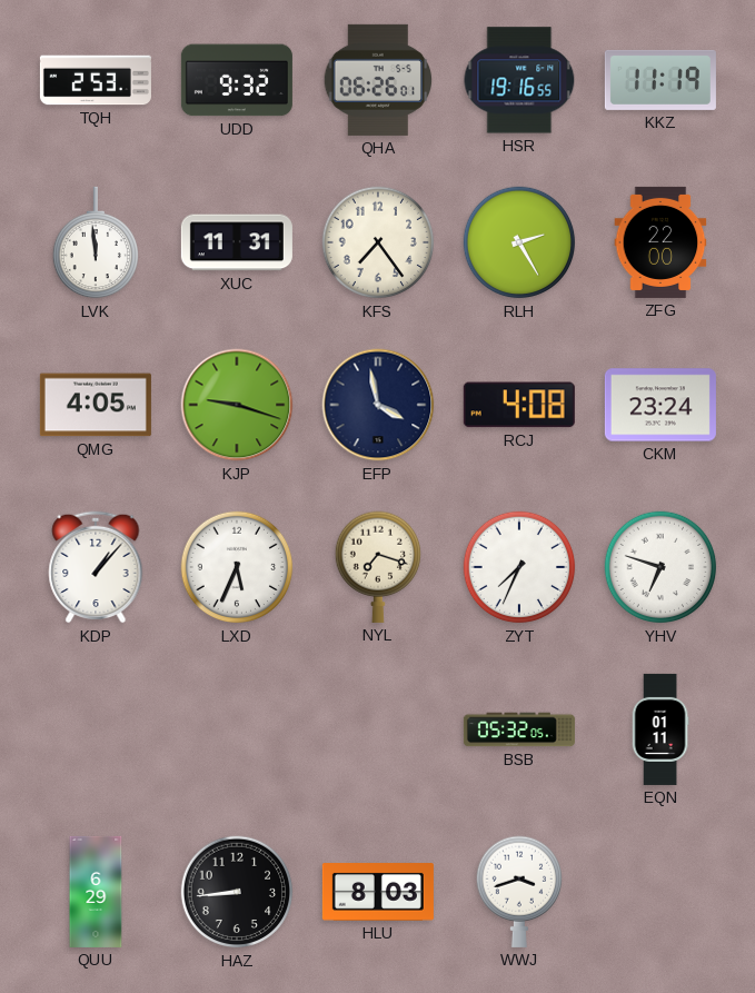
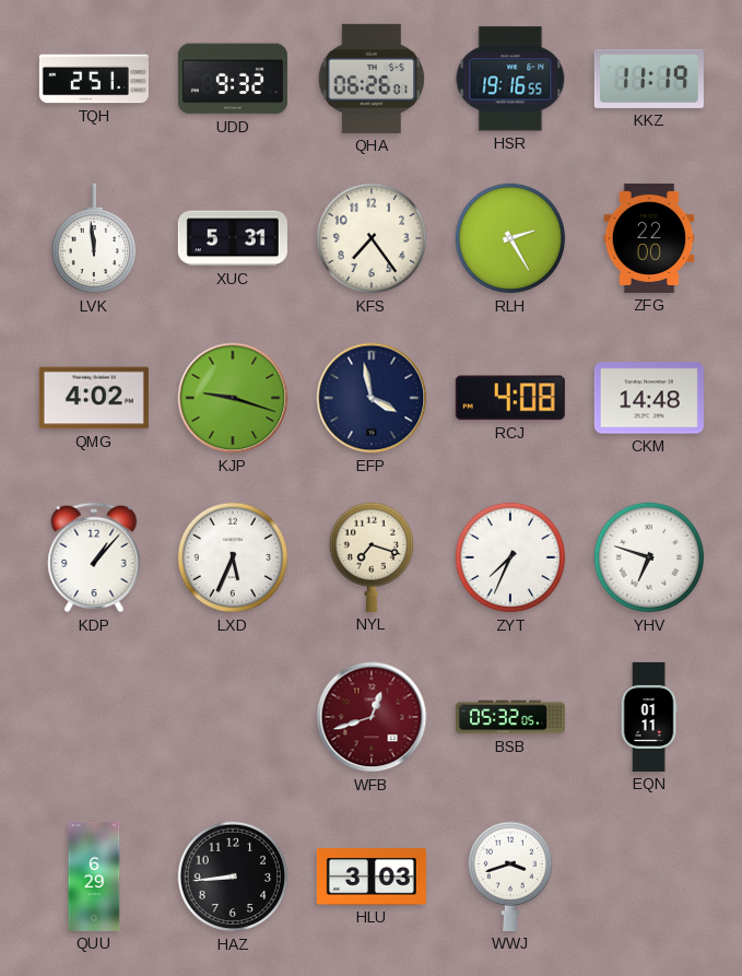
TQH: 2:53 -> 2:51 (94, 79)
XUC: 11:31 -> 5:31 (233, 238)
QMG: 4:05 -> 4:02 (94, 398)
CKM: 23:24 -> 14:48 (649, 398)
WFB: none -> 12:42 (372, 717)
HLU: 8:03 -> 3:03 (372, 877)
